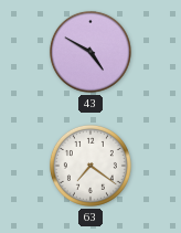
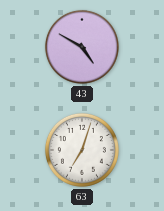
63: 7:21 -> 7:03 (82, 150)
